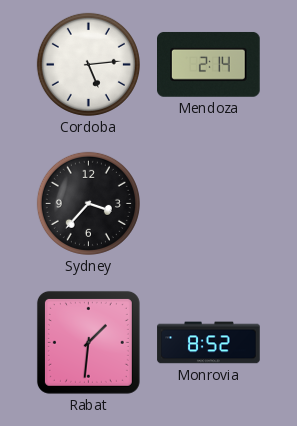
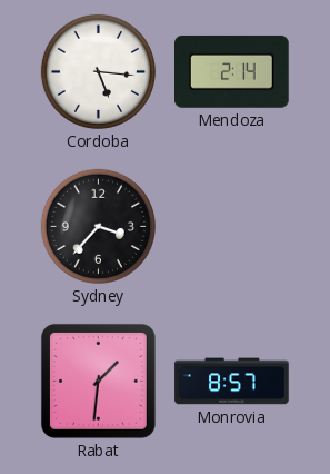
Cordoba: 5:14 -> 5:16 (98, 71)
Monrovia: 8:52 -> 8:57 (232, 382)
